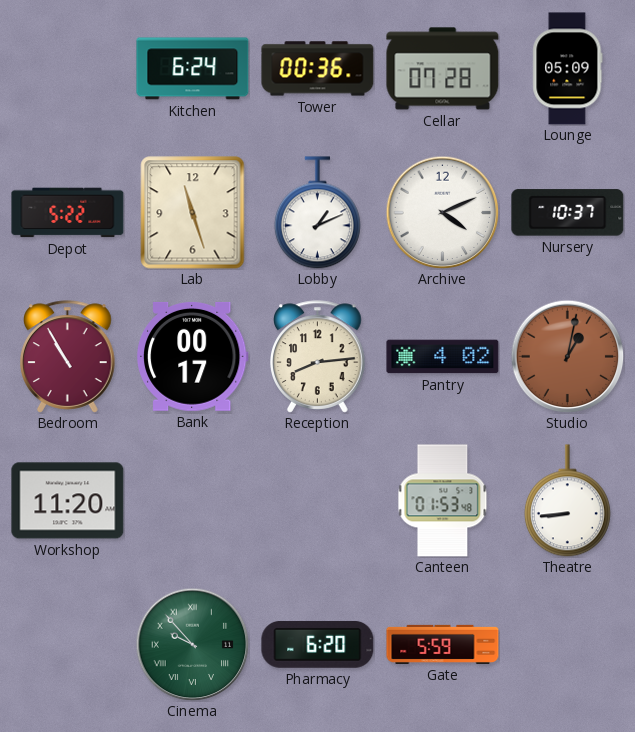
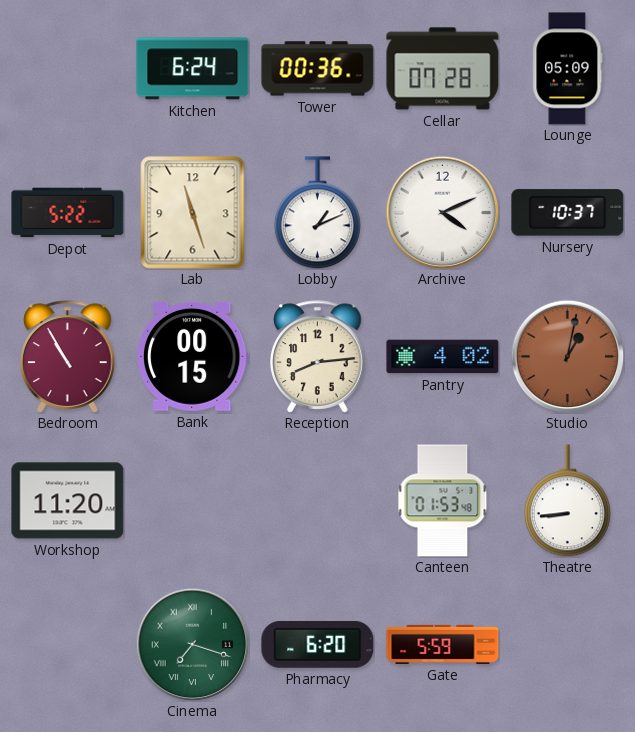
Bank: 00:17 -> 00:15 (192, 356)
Cinema: 9:53 -> 7:18 (192, 644)
